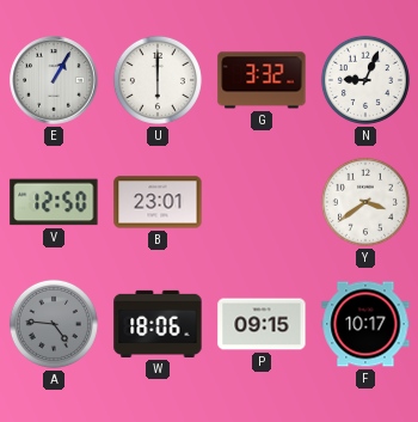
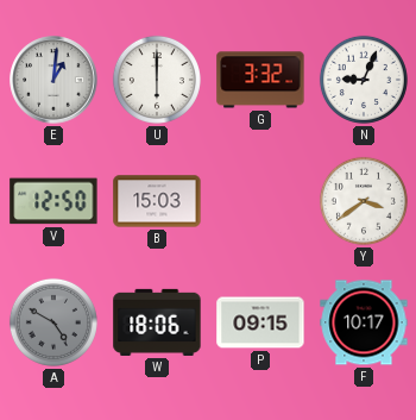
E: 1:05 -> 1:01 (53, 80)
B: 23:01 -> 15:03 (157, 201)
A: 4:46 -> 4:50 (53, 322)
